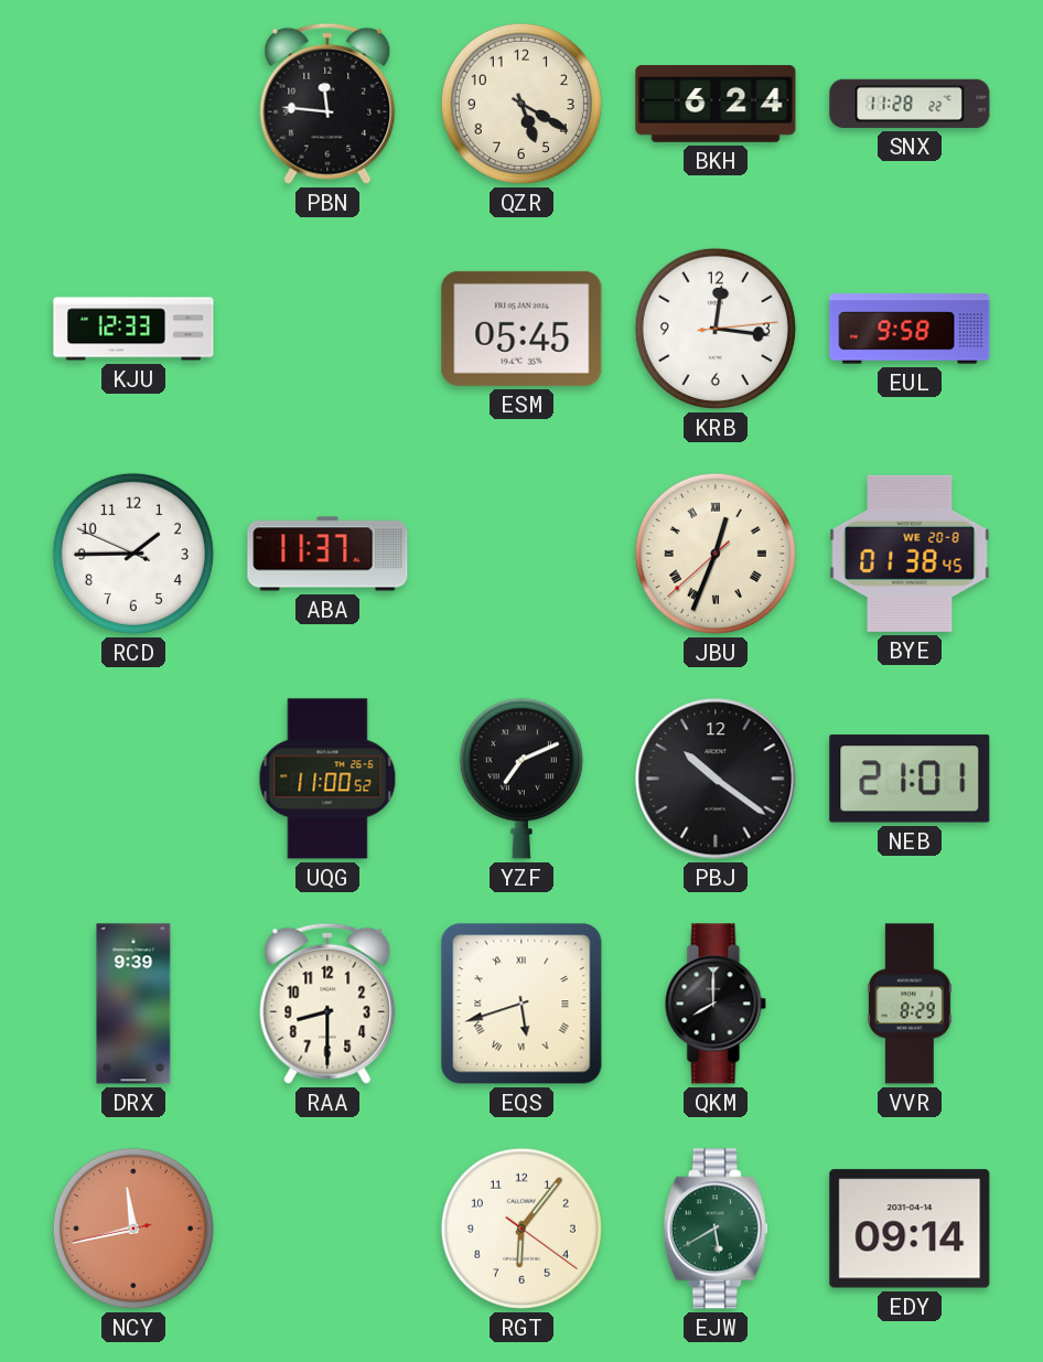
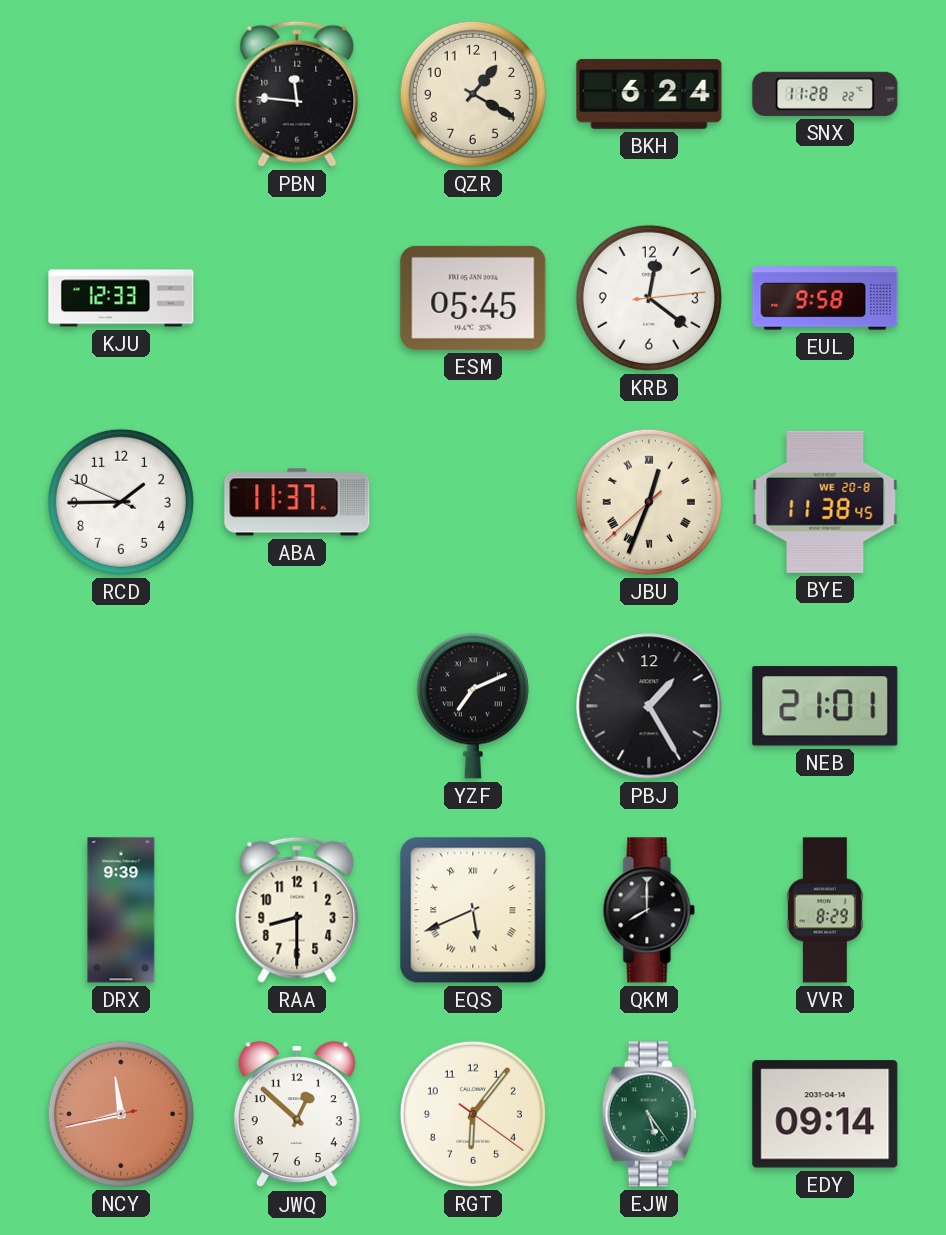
QZR: 5:20 -> 1:20 (473, 94)
KRB: 12:16 -> 12:21 (649, 298)
BYE: 01:38 -> 11:38 (825, 502)
UQG: 11:00 -> none (327, 779)
PBJ: 10:21 -> 1:25 (649, 706)
EQS: 5:42 -> 5:41 (473, 910)
JWQ: none -> 12:52 (297, 1115)
EJW: 5:40 -> 5:24 (649, 1114)
